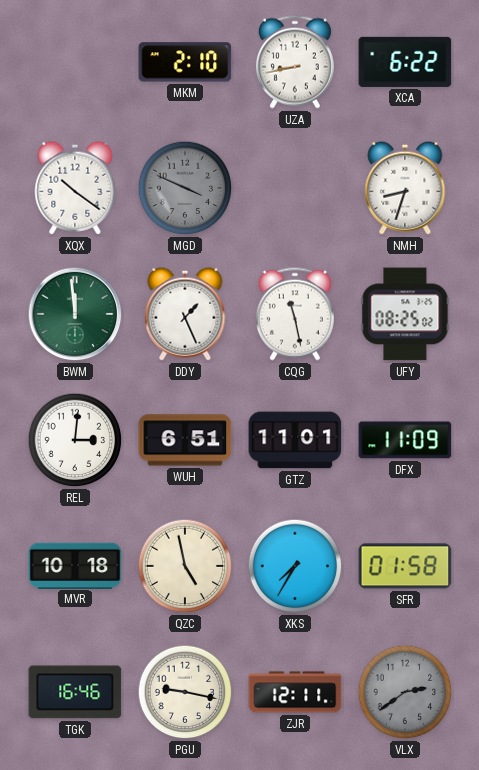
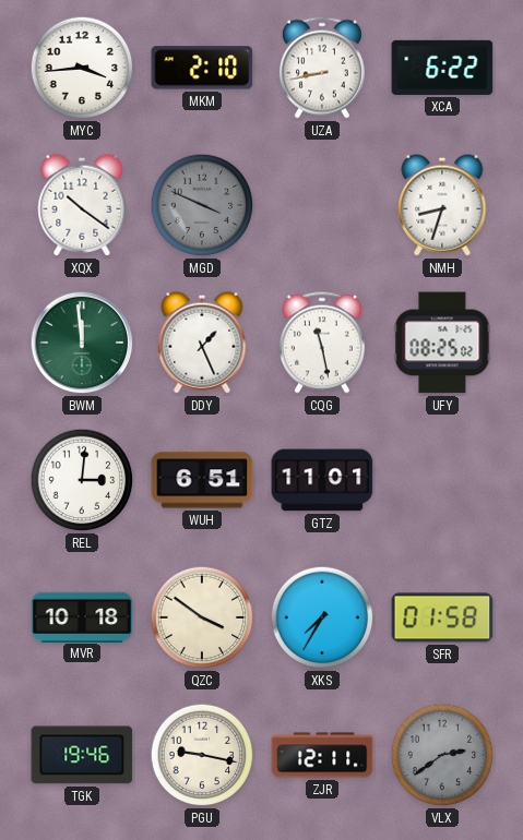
MYC: none -> 3:44 (82, 68)
DFX: 11:09 -> none (405, 440)
QZC: 4:58 -> 3:51 (202, 617)
TGK: 16:46 -> 19:46 (82, 755)
